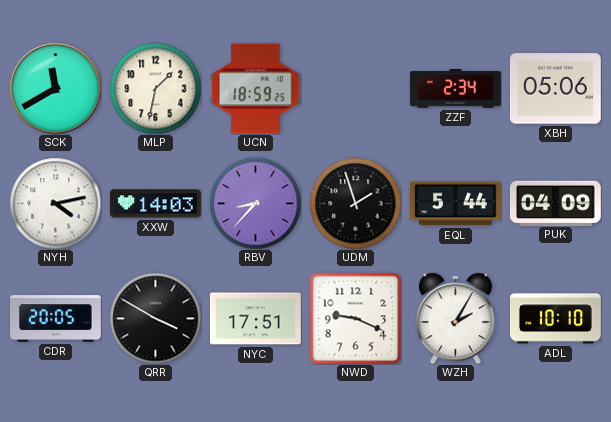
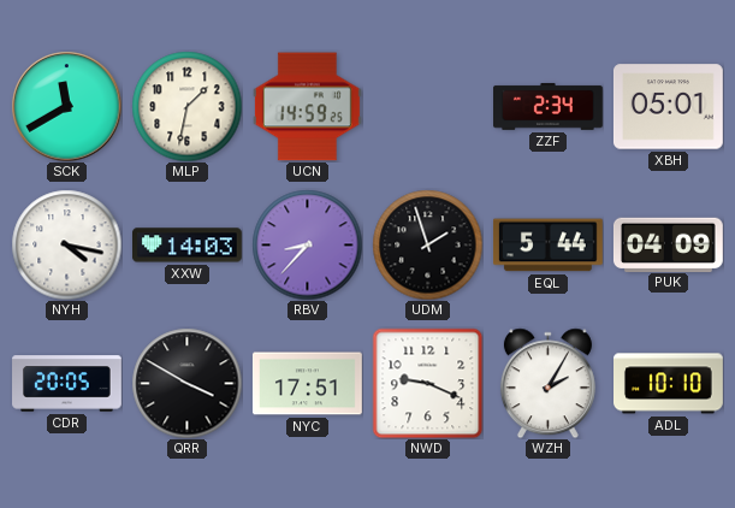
UCN: 18:59 -> 14:59 (307, 107)
XBH: 05:06 -> 05:01 (668, 107)
NYH: 4:13 -> 4:17 (66, 244)
